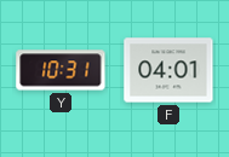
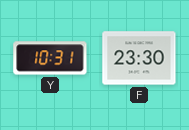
F: 04:01 -> 23:30 (139, 58)
